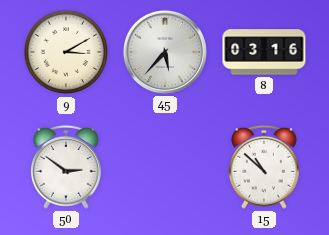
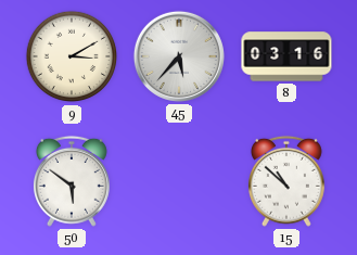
50: 2:51 -> 5:51 (72, 181)
